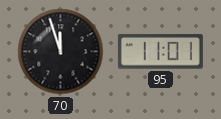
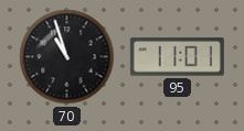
70: 11:57 -> 10:57 (67, 57)
